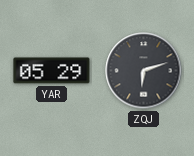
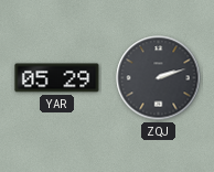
ZQJ: 6:12 -> 2:12 (159, 78)
